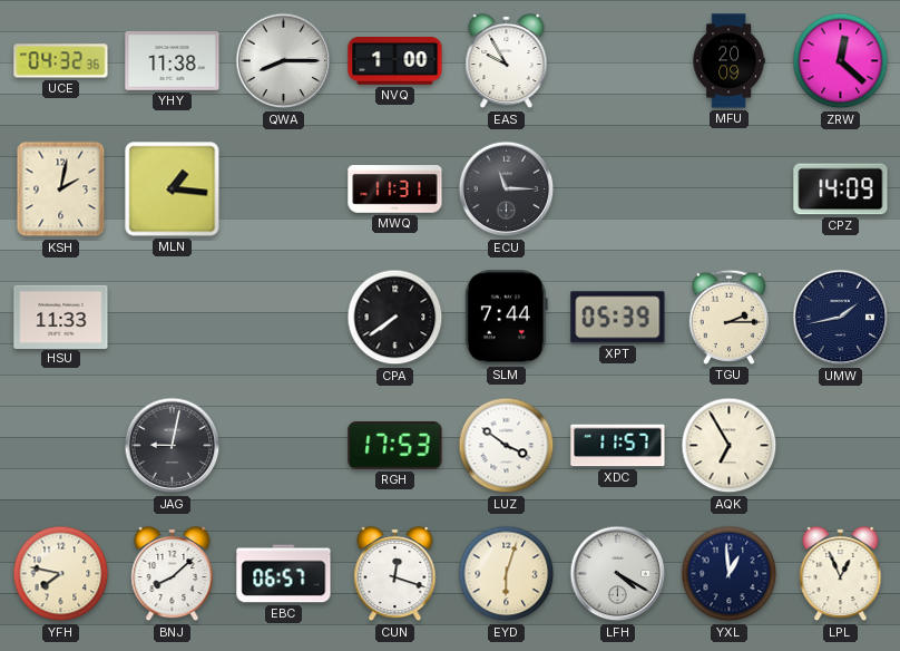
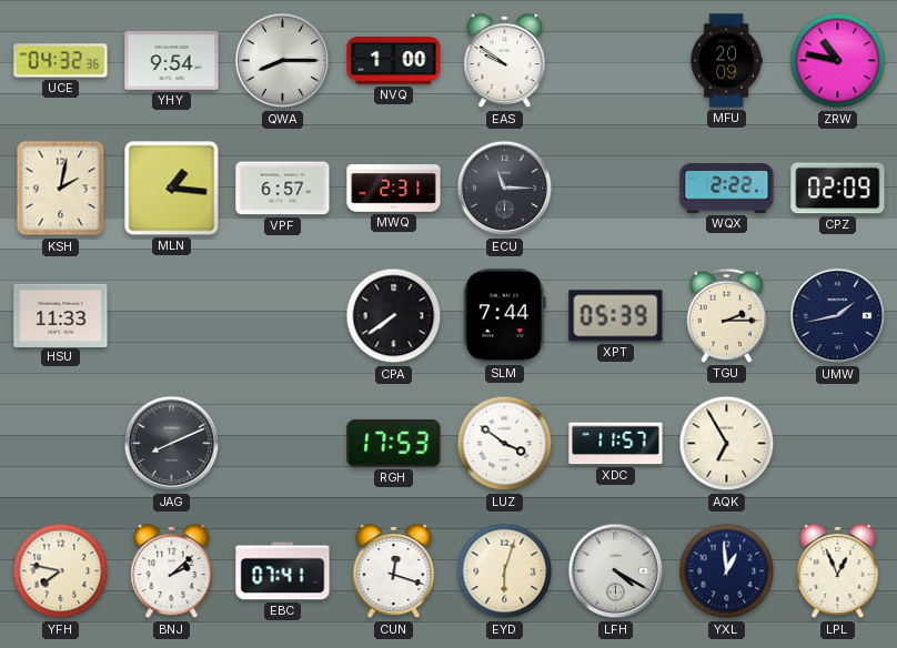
YHY: 11:38 -> 9:54 (172, 61)
EAS: 9:55 -> 9:51 (505, 61)
ZRW: 12:22 -> 10:47 (838, 61)
VPF: none -> 6:57 (283, 189)
MWQ: 11:31 -> 2:31 (394, 189)
WQX: none -> 2:22 (727, 189)
CPZ: 14:09 -> 02:09 (838, 189)
JAG: 9:02 -> 8:11 (172, 444)
BNJ: 8:08 -> 2:08 (172, 571)
EBC: 06:57 -> 07:41 (283, 571)
